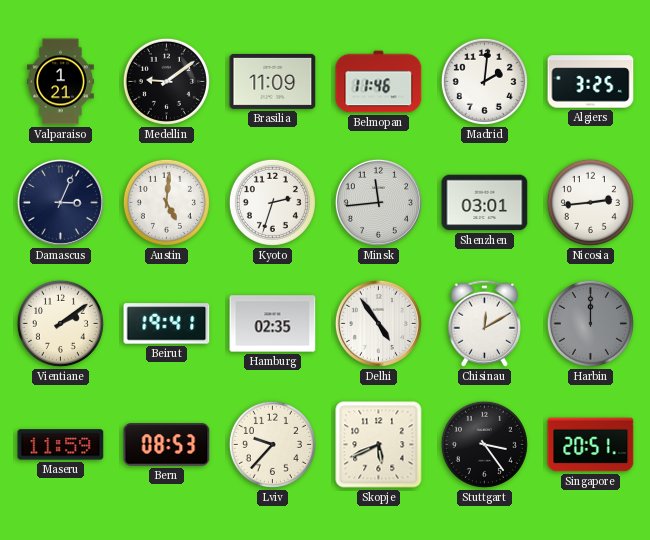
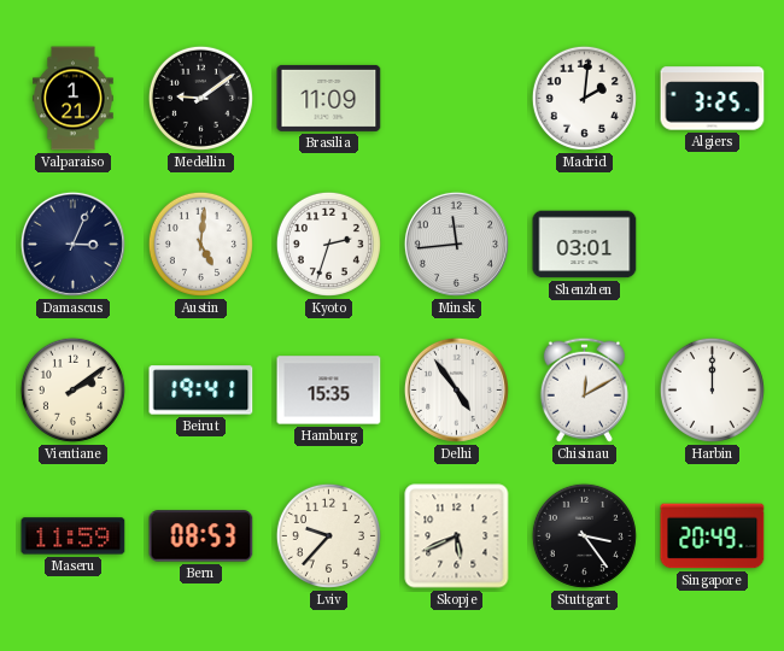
Belmopan: 11:46 -> none (379, 82)
Nicosia: 2:44 -> none (590, 202)
Hamburg: 02:35 -> 15:35 (329, 391)
Harbin dial: grey -> white (712, 389)
Singapore: 20:51 -> 20:49 (713, 536)
